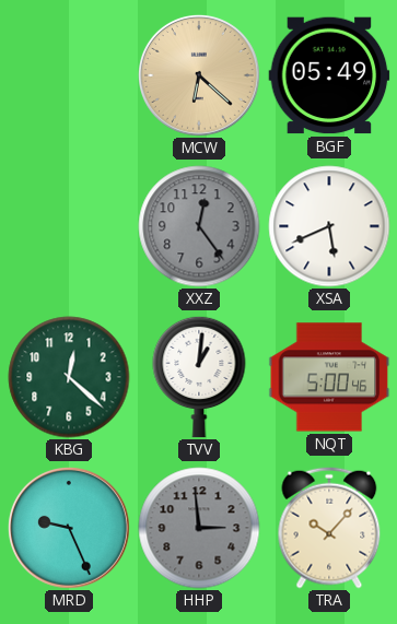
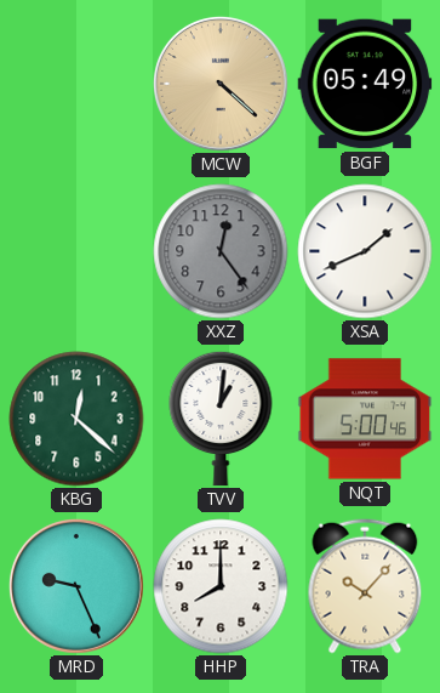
MCW: 6:22 -> 4:22 (221, 84)
XSA: 5:41 -> 1:41 (365, 251)
HHP: 2:59 -> 8:00 (221, 586)
HHP dial: grey -> white (221, 586)
